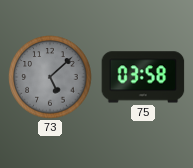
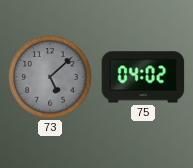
75: 03:58 -> 04:02 (143, 77)
